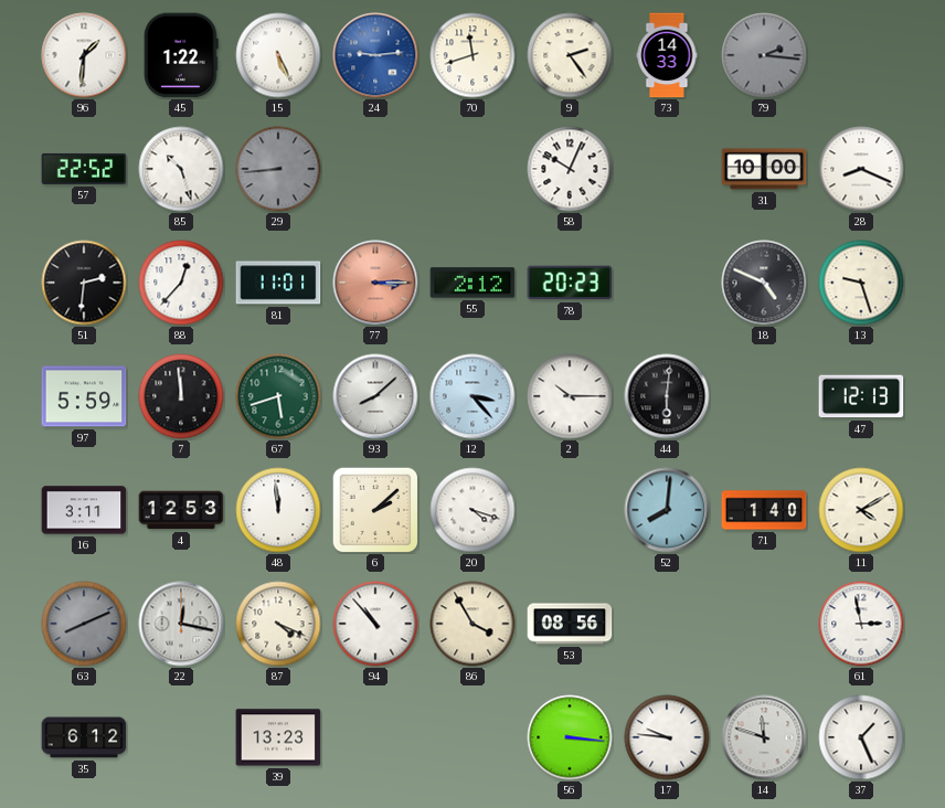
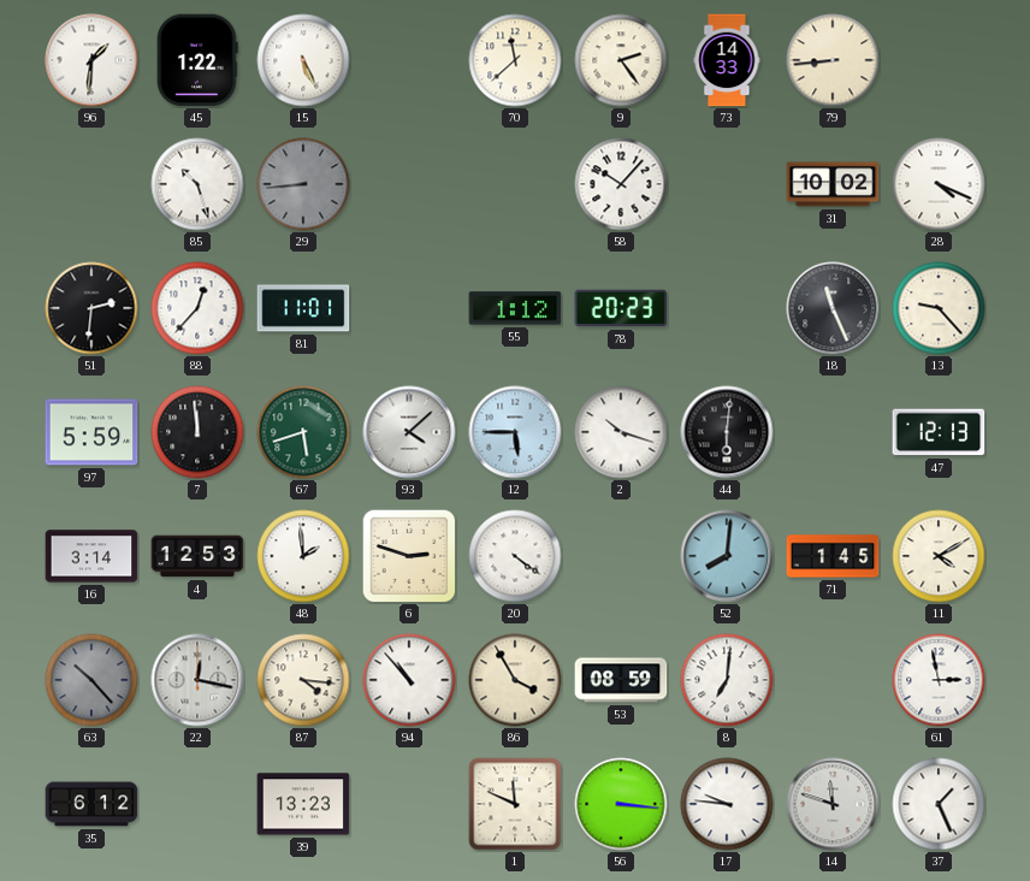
24: 9:14 -> none (375, 55)
70: 11:42 -> 11:38 (515, 60)
79: 2:16 -> 8:44 (833, 60)
79 dial: grey -> cream (833, 60)
57: 22:52 -> none (84, 169)
58: 10:04 -> 10:07 (621, 184)
31: 10:00 -> 10:02 (833, 184)
28: 8:19 -> 4:19 (939, 184)
77: 3:15 -> none (375, 283)
55: 2:12 -> 1:12 (515, 308)
18: 4:49 -> 11:26 (833, 308)
13: 9:27 -> 9:23 (939, 308)
93: 8:08 -> 4:08 (409, 432)
12: 3:23 -> 5:45 (515, 432)
2: 10:15 -> 10:18 (621, 432)
16: 3:11 -> 3:14 (91, 556)
48: 11:59 -> 1:59 (303, 556)
6: 2:08 -> 2:48 (409, 556)
20: 4:18 -> 4:21 (515, 556)
71: 1:40 -> 1:45 (833, 556)
63: 8:11 -> 10:23 (91, 680)
87: 4:19 -> 4:16 (303, 680)
53: 08:56 -> 08:59 (621, 680)
8: none -> 7:01 (727, 680)
1: none -> 11:49 (515, 804)
